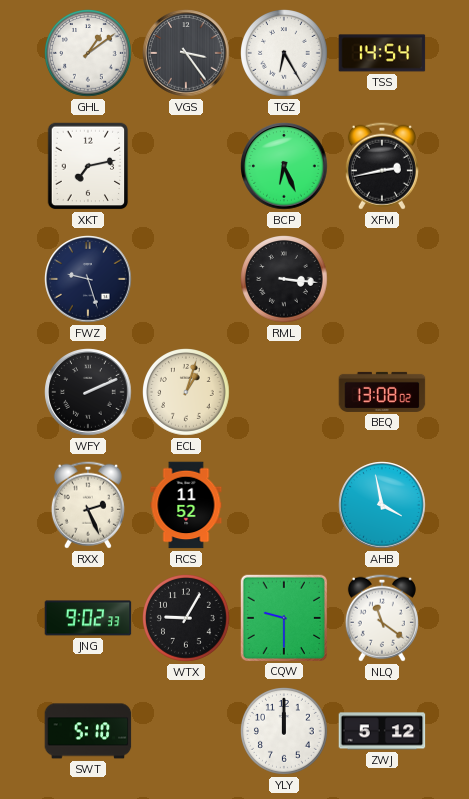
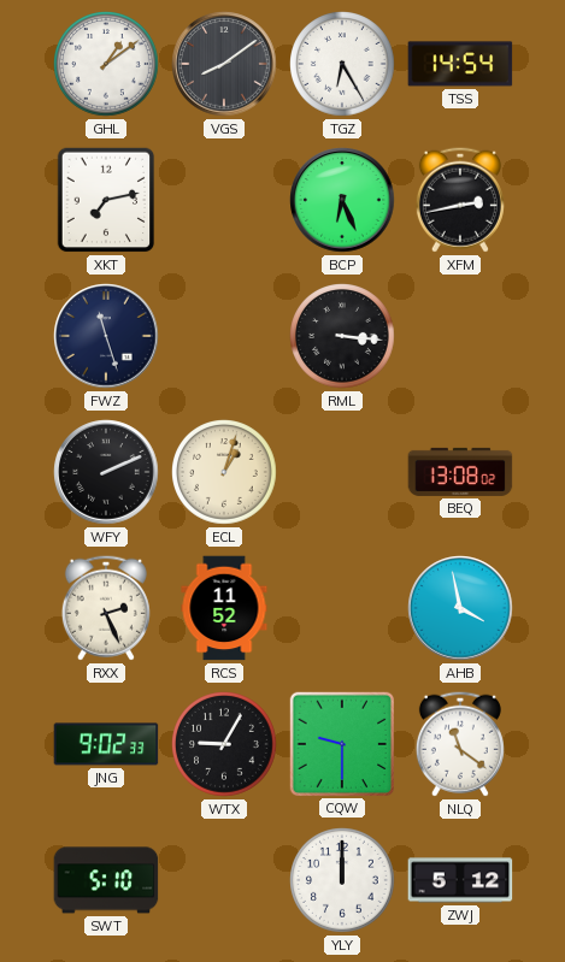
VGS: 3:24 -> 8:09 (224, 64)
FWZ: 9:27 -> 11:27 (106, 336)
